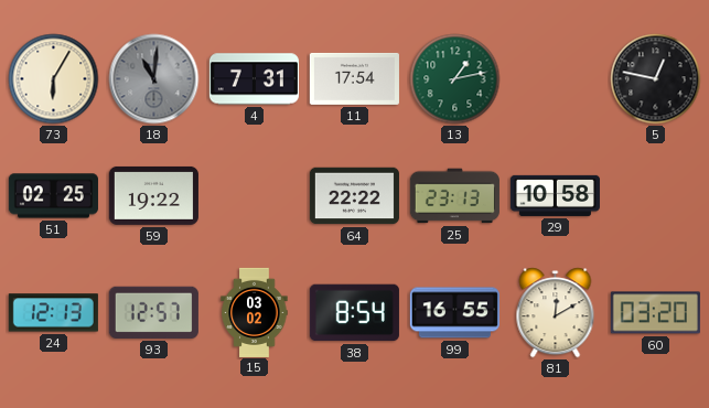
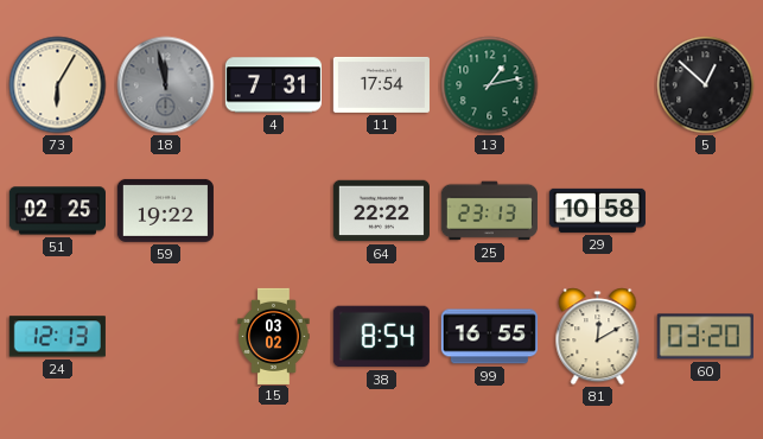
18: 11:01 -> 11:58 (166, 85)
5: 12:47 -> 12:52 (706, 85)
93: 12:57 -> none (153, 312)
